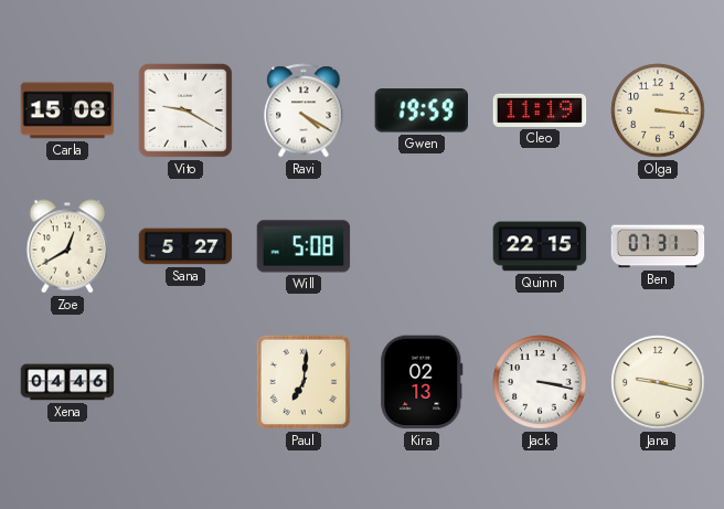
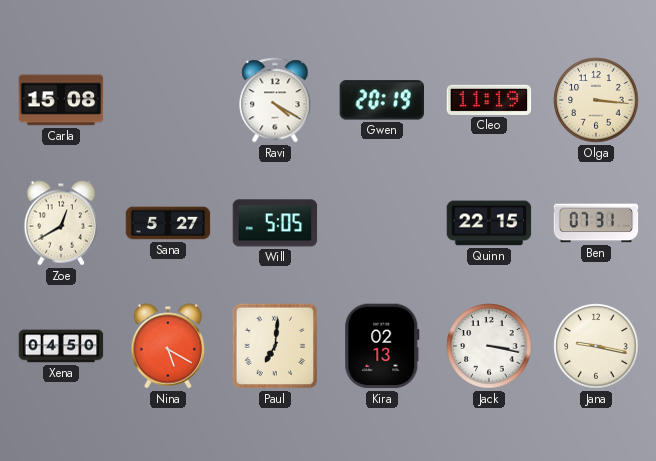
Vito: 9:20 -> none (185, 110)
Gwen: 19:59 -> 20:19 (382, 100)
Will: 5:08 -> 5:05 (275, 223)
Xena: 04:46 -> 04:50 (61, 346)
Nina: none -> 5:20 (168, 346)
